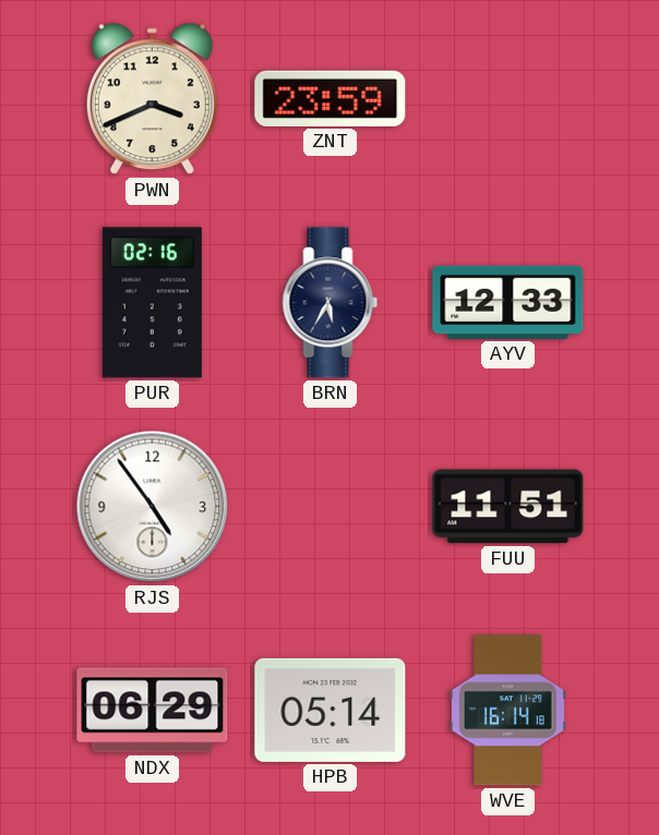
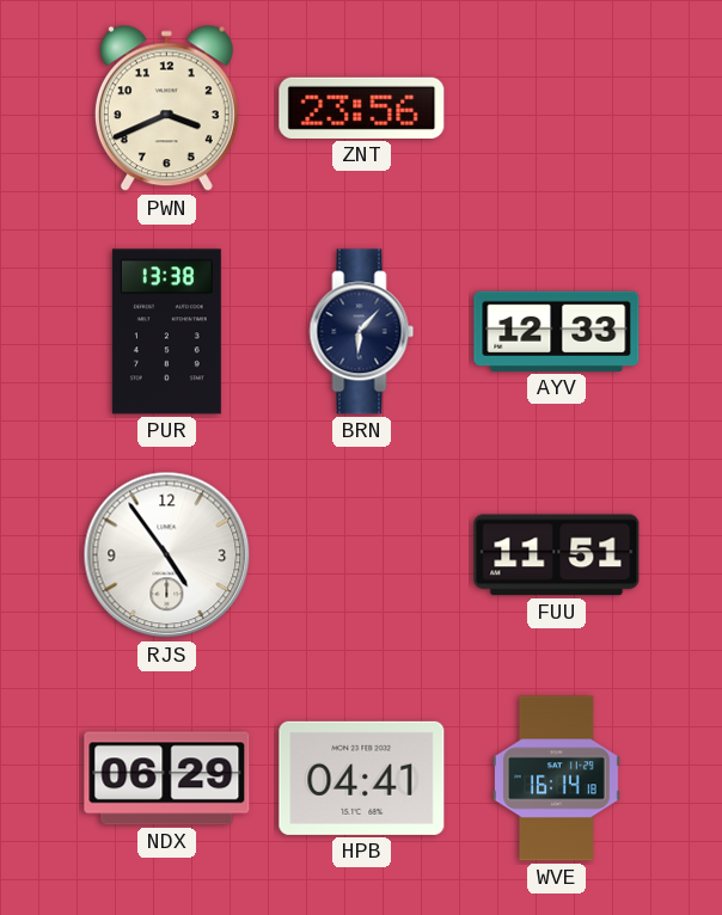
ZNT: 23:59 -> 23:56 (362, 108)
PUR: 02:16 -> 13:38 (166, 332)
BRN: 5:35 -> 6:07 (362, 332)
HPB: 05:14 -> 04:41 (362, 778)
